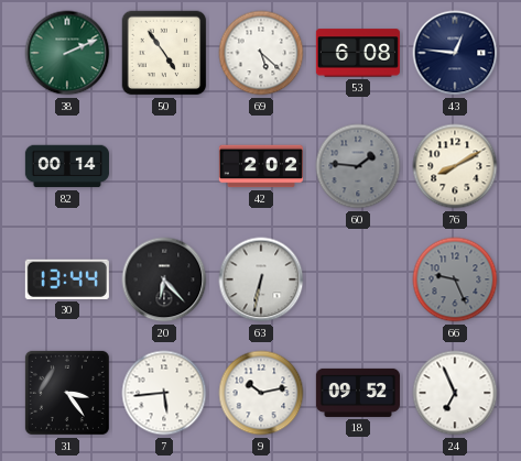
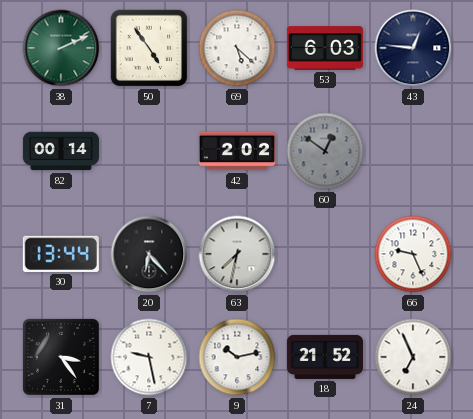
53: 6:08 -> 6:03 (325, 48)
60: 1:46 -> 12:51 (325, 151)
76: 8:10 -> none (455, 166)
63: 6:32 -> 7:32 (237, 254)
66 dial: grey -> white (413, 254)
7: 5:44 -> 9:28 (149, 357)
18: 09:52 -> 21:52 (325, 357)
